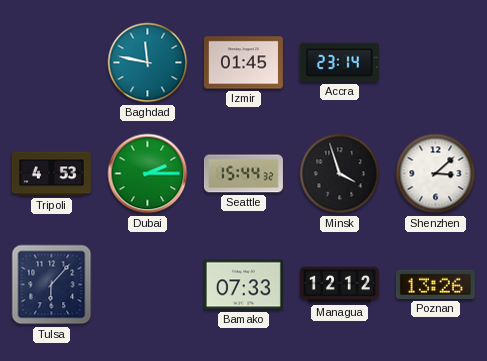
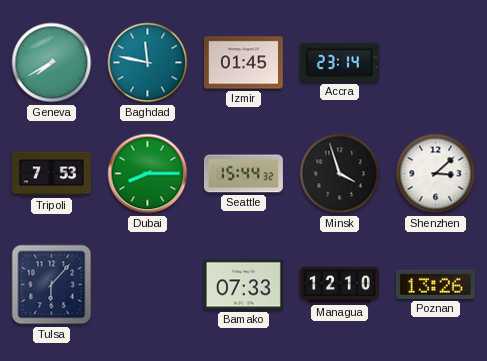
Geneva: none -> 7:40 (52, 63)
Tripoli: 4:53 -> 7:53 (51, 174)
Dubai: 2:15 -> 8:15 (148, 174)
Managua: 12:12 -> 12:10 (339, 285)
